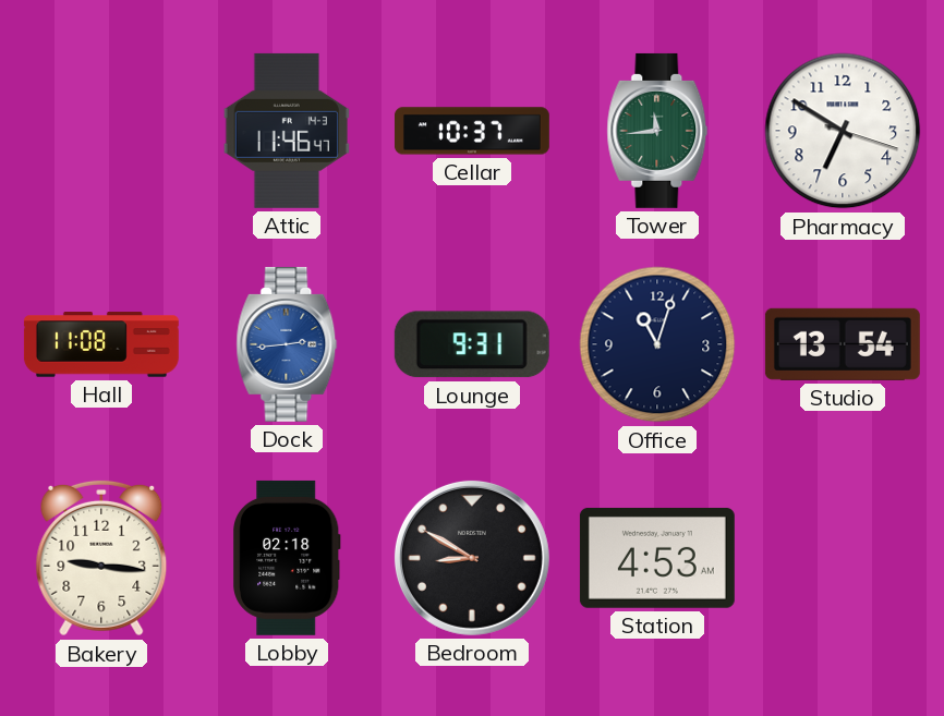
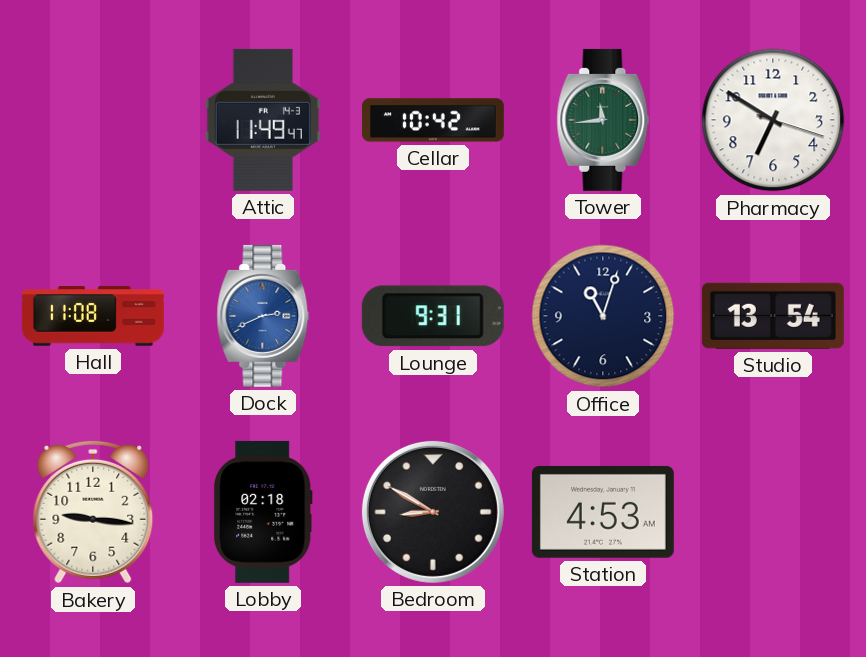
Attic: 11:46 -> 11:49 (263, 120)
Cellar: 10:37 -> 10:42 (433, 120)
Dock: 2:44 -> 2:41 (263, 316)
